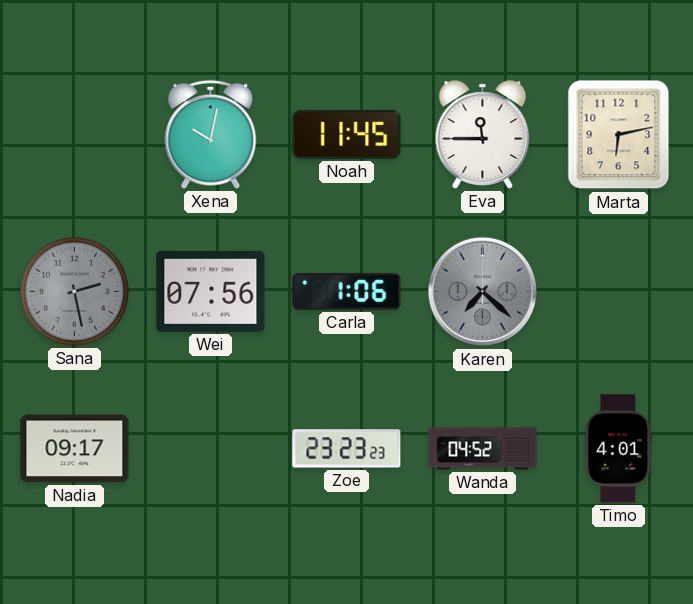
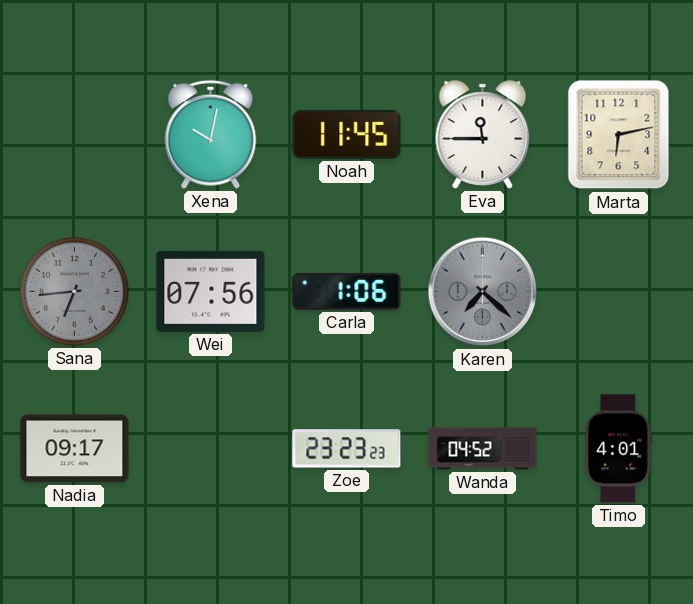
Sana: 2:28 -> 6:44 (74, 291)
